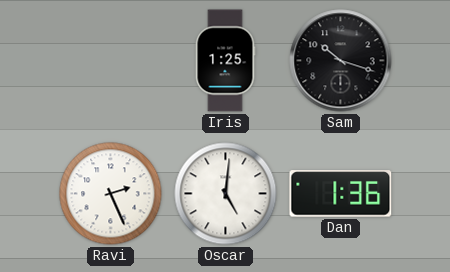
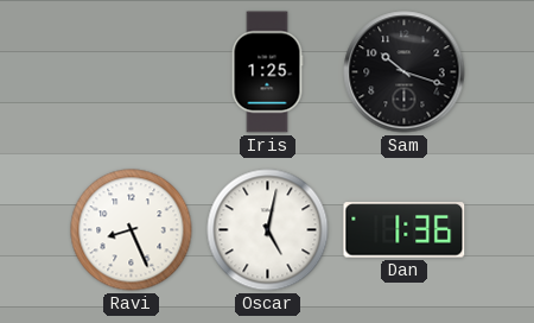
Ravi: 2:26 -> 8:26 (132, 230)
Oscar: 5:01 -> 5:02 (268, 230)
